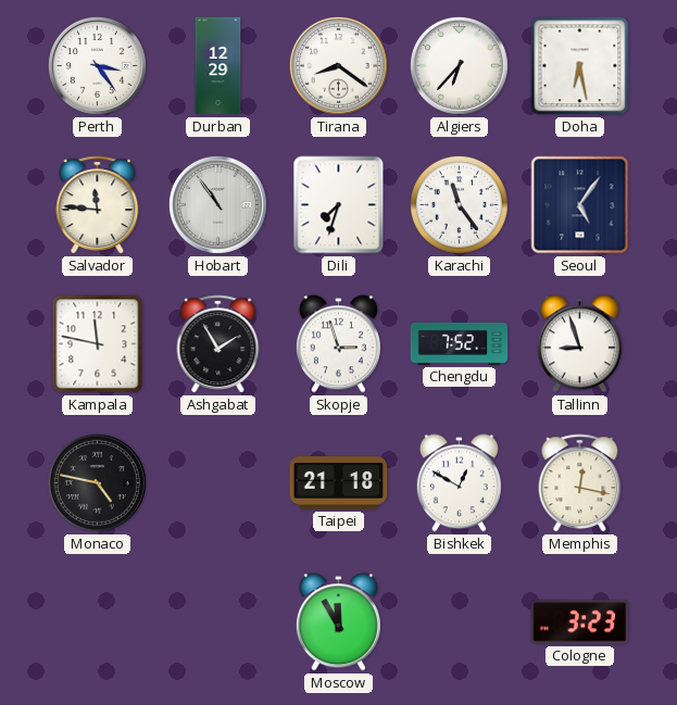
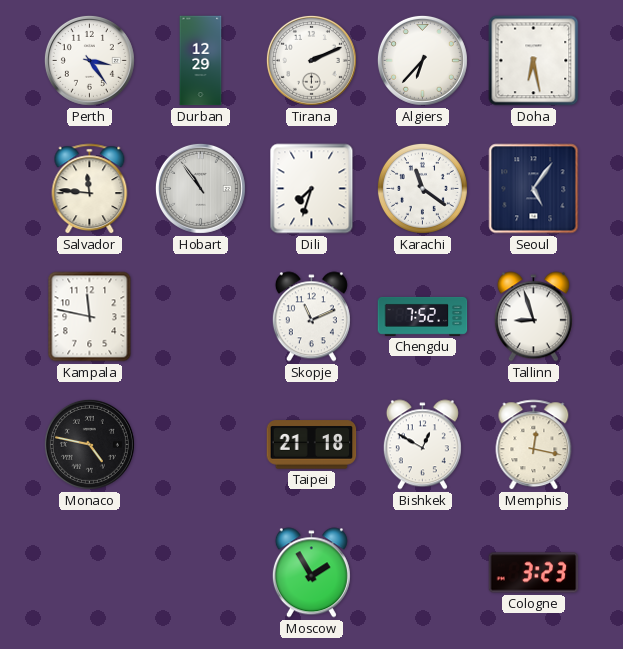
Tirana: 8:21 -> 2:11 (311, 60)
Karachi: 11:24 -> 11:21 (422, 188)
Ashgabat: 1:55 -> none (218, 344)
Skopje: 2:57 -> 11:11 (311, 317)
Moscow: 11:55 -> 1:55 (311, 573)
